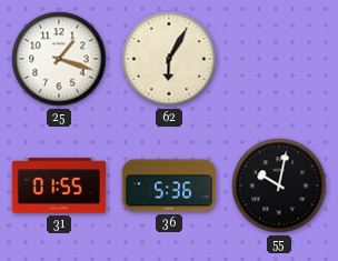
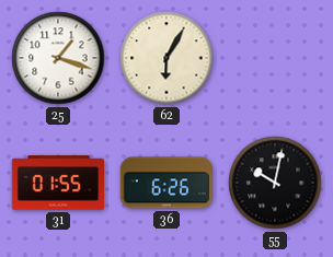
36: 5:36 -> 6:26 (166, 183)
